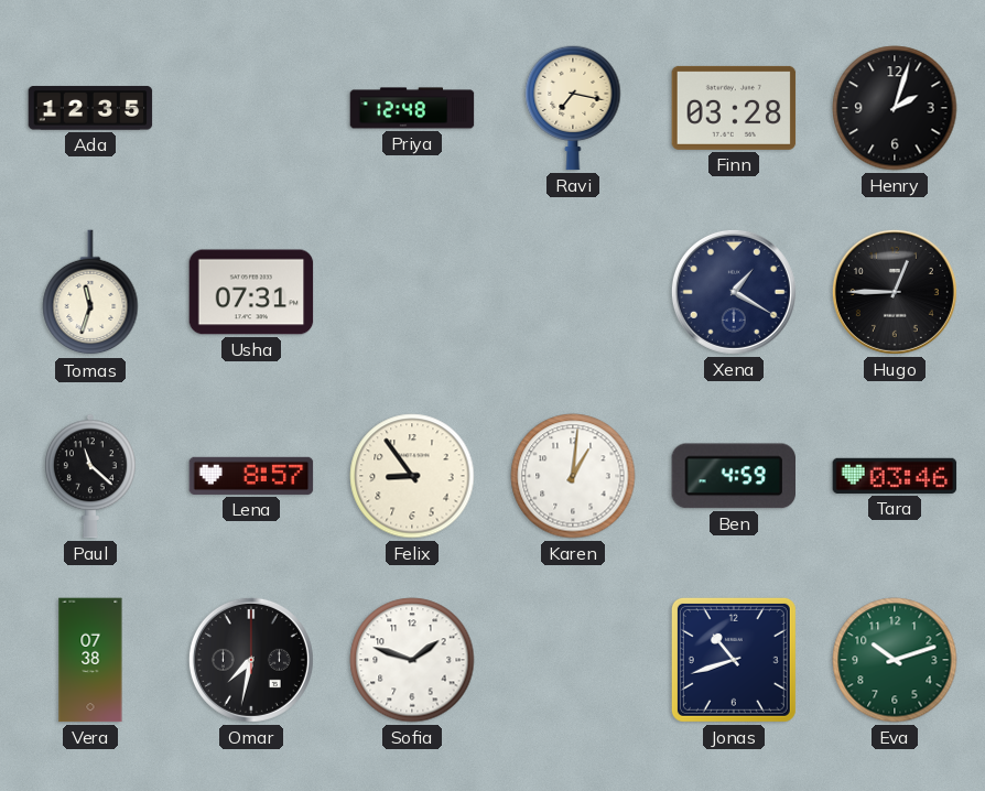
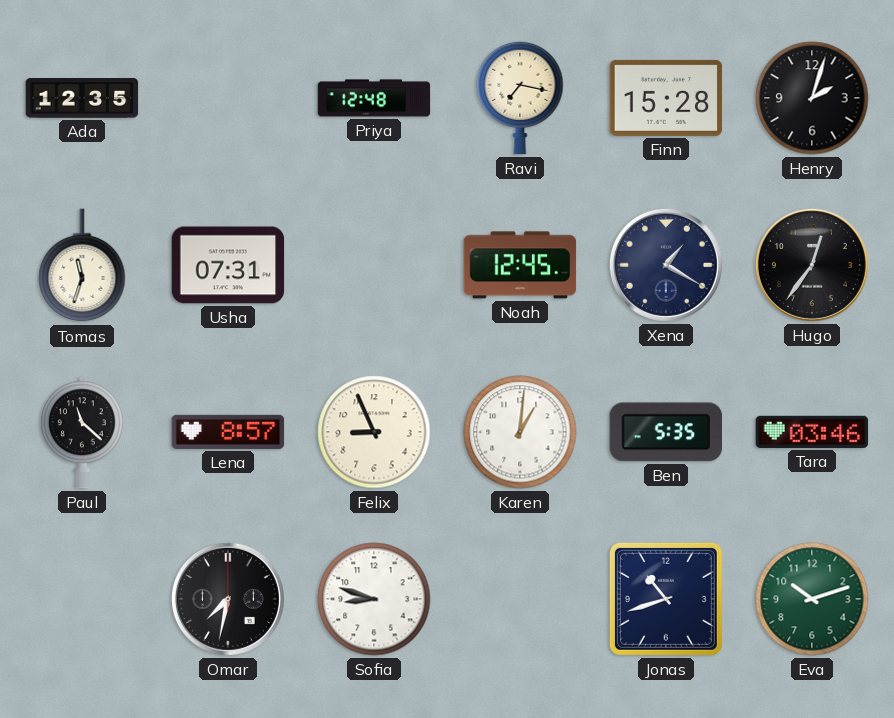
Finn: 03:28 -> 15:28 (666, 98)
Noah: none -> 12:45 (520, 265)
Hugo: 12:45 -> 12:36 (812, 265)
Felix: 8:54 -> 8:56 (374, 432)
Ben: 4:59 -> 5:35 (666, 432)
Vera: 07:38 -> none (90, 660)
Sofia: 1:48 -> 8:48 (374, 599)
